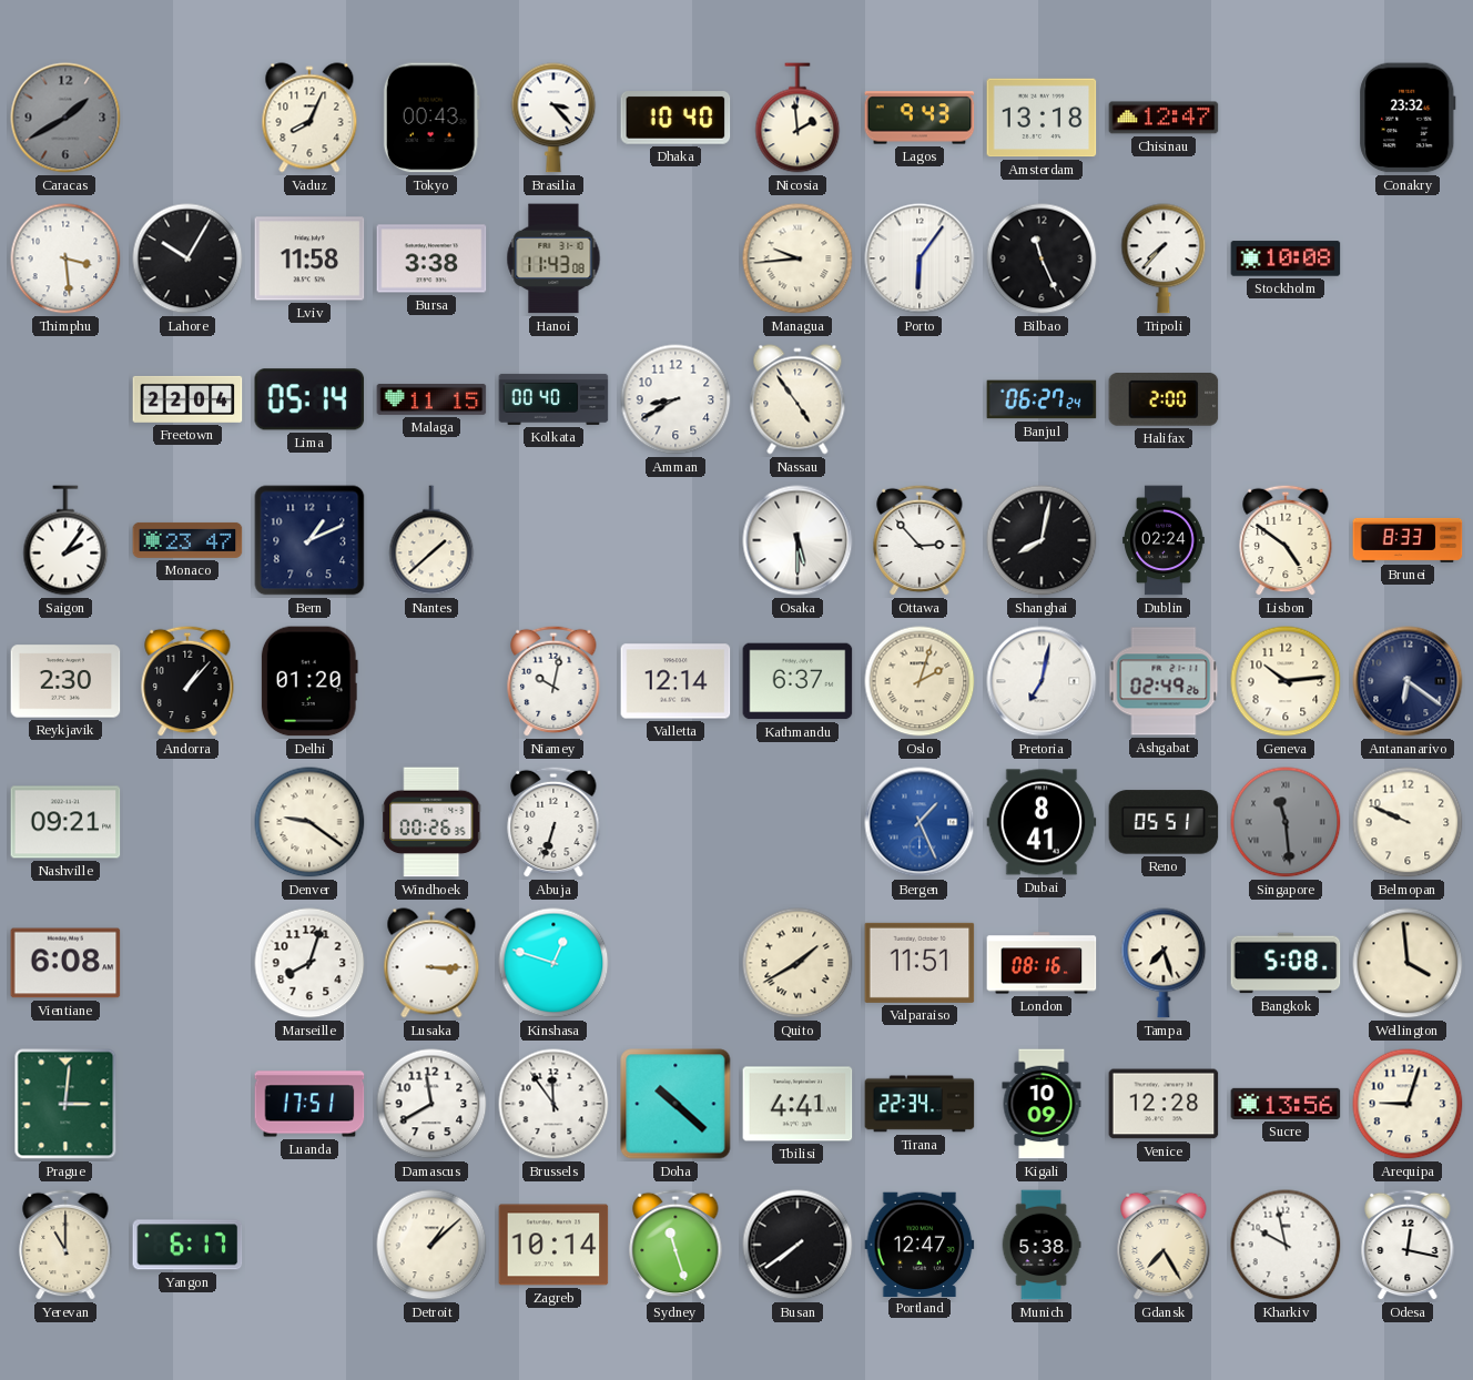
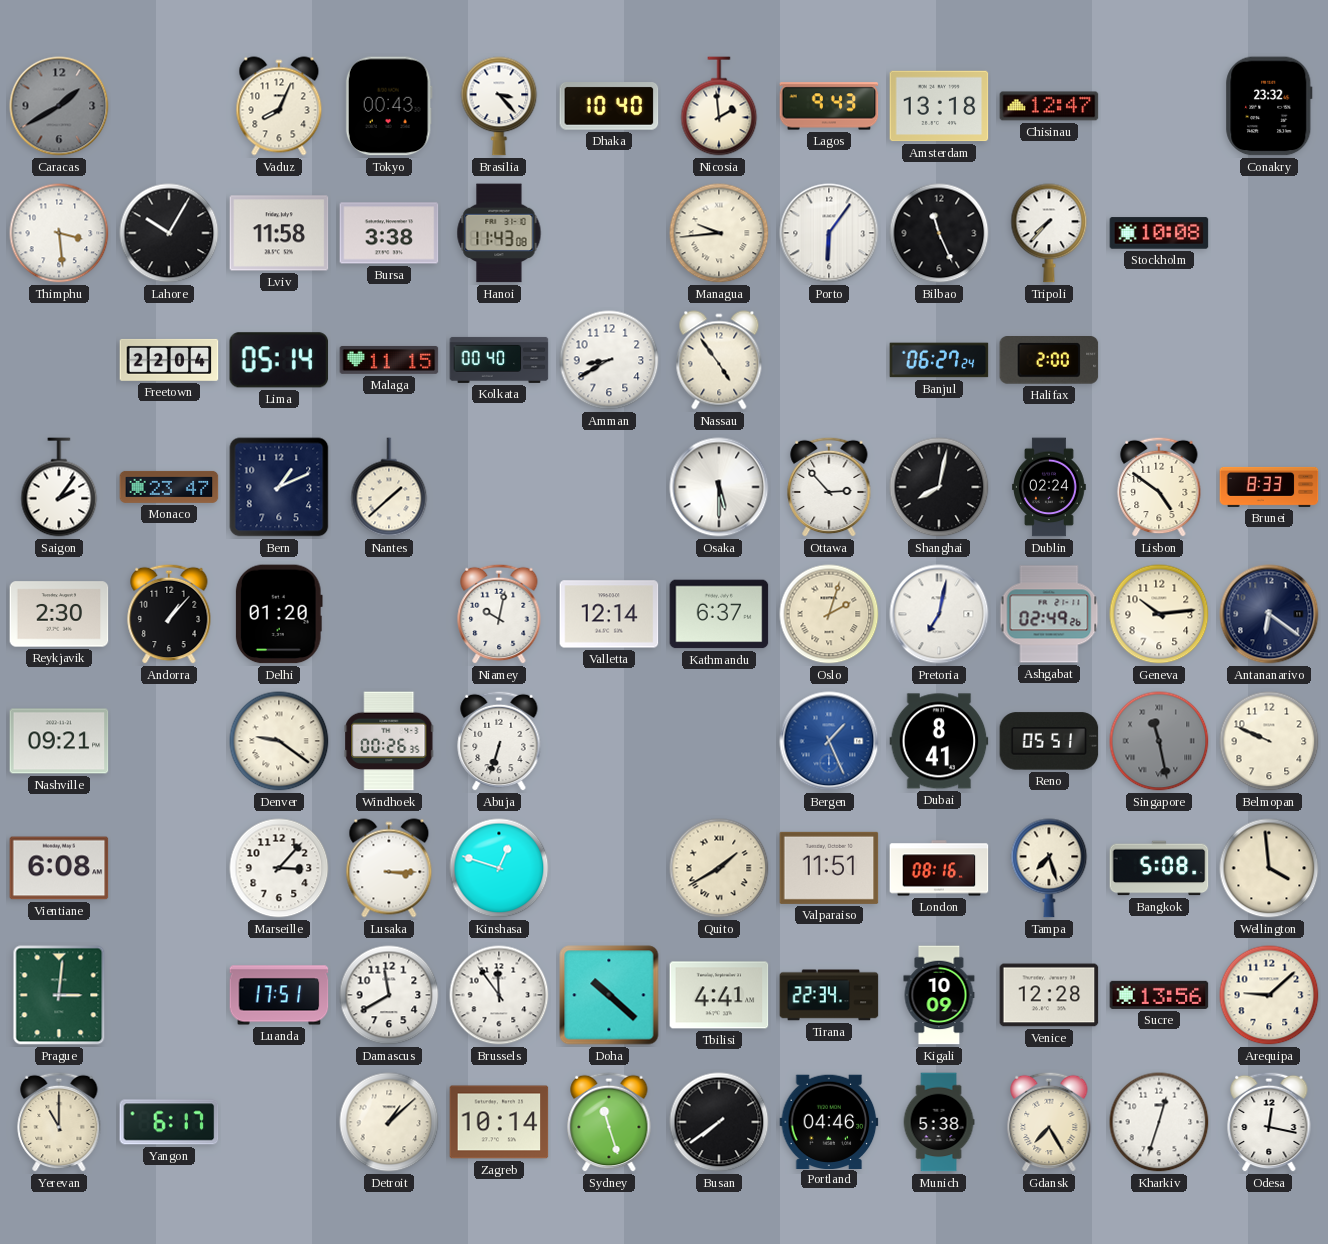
Singapore: 11:29 -> 11:28 (1159, 741)
Marseille: 8:03 -> 3:07 (279, 868)
Arequipa: 9:03 -> 9:08 (1269, 995)
Portland: 12:47 -> 04:46 (829, 1121)
Kharkiv: 9:58 -> 12:33 (1159, 1122)
